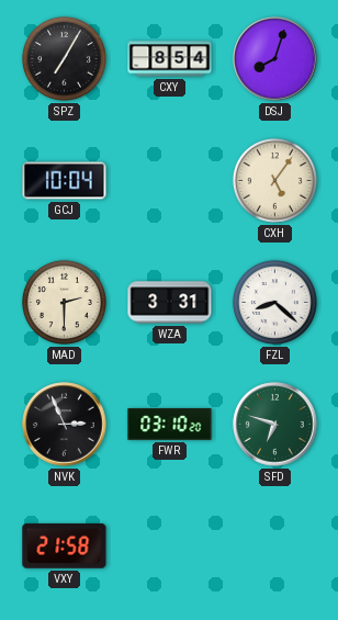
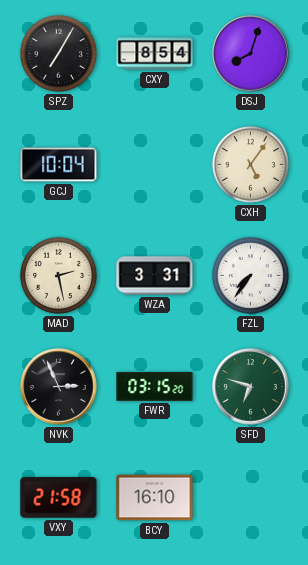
MAD: 2:30 -> 2:28 (58, 275)
FZL: 8:22 -> 7:36 (250, 275)
FWR: 03:10 -> 03:15 (155, 386)
BCY: none -> 16:10 (155, 498)
